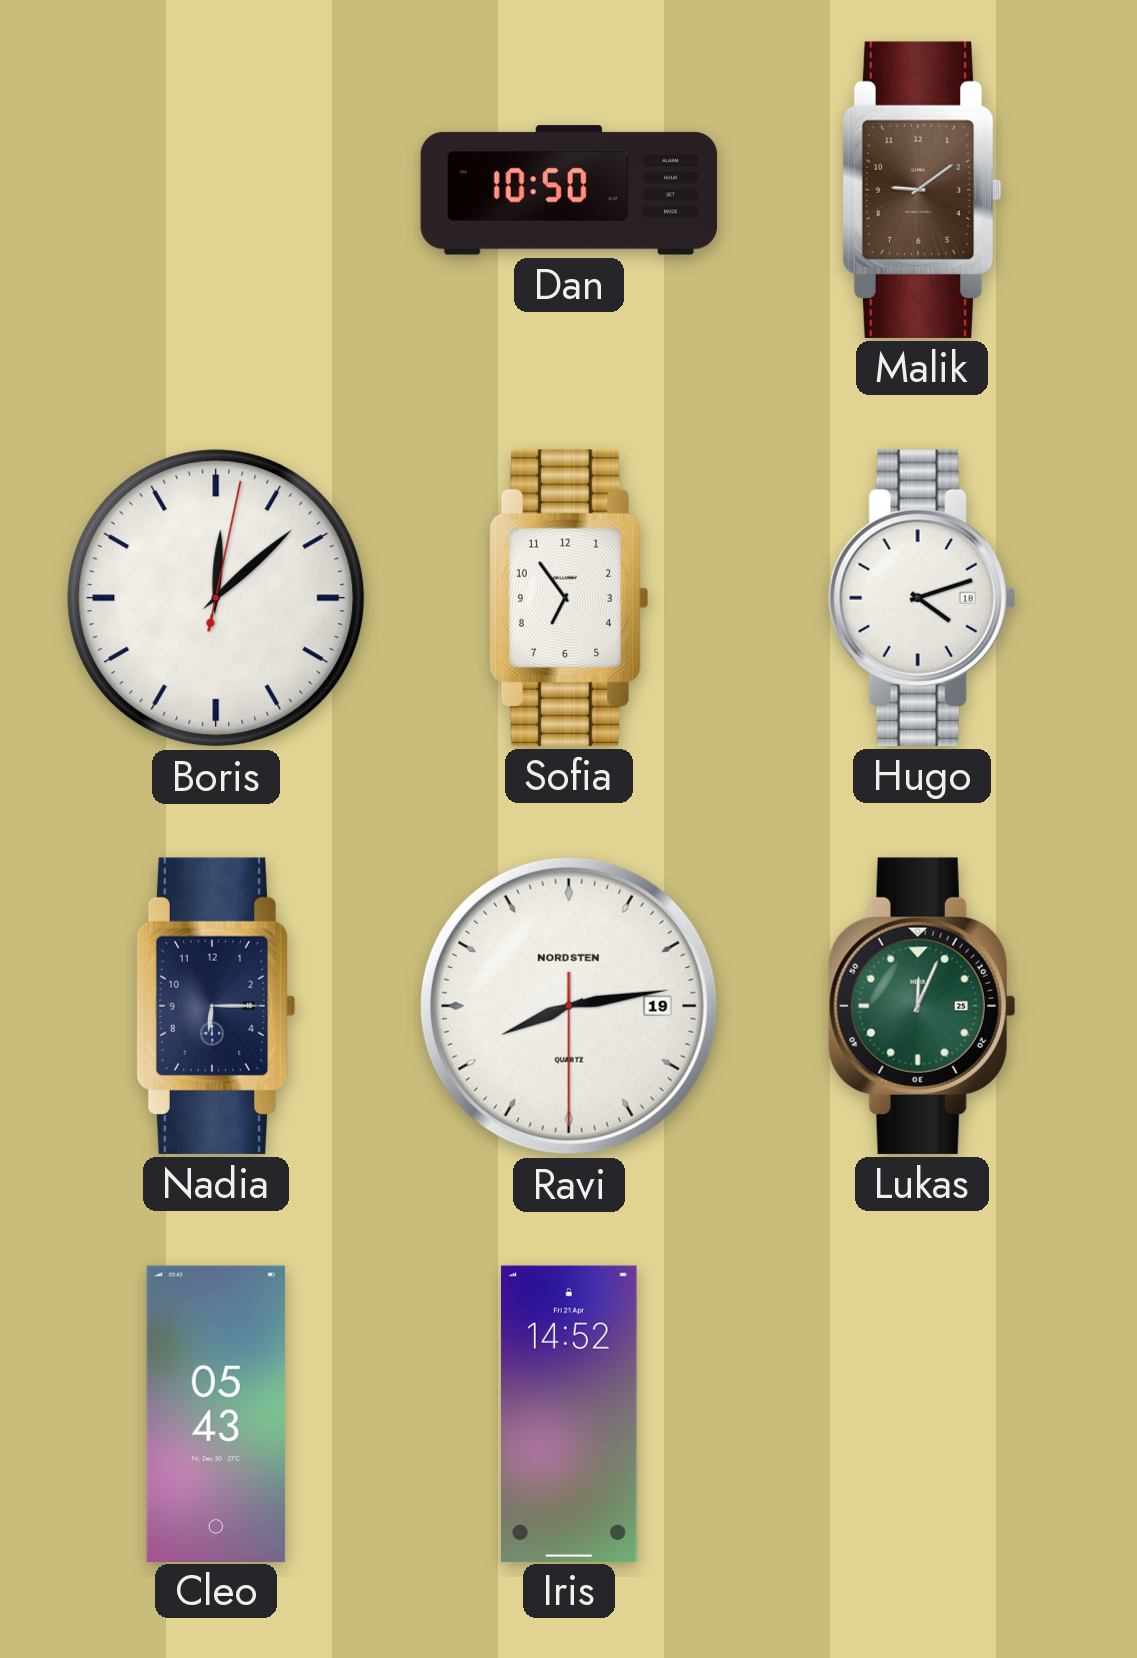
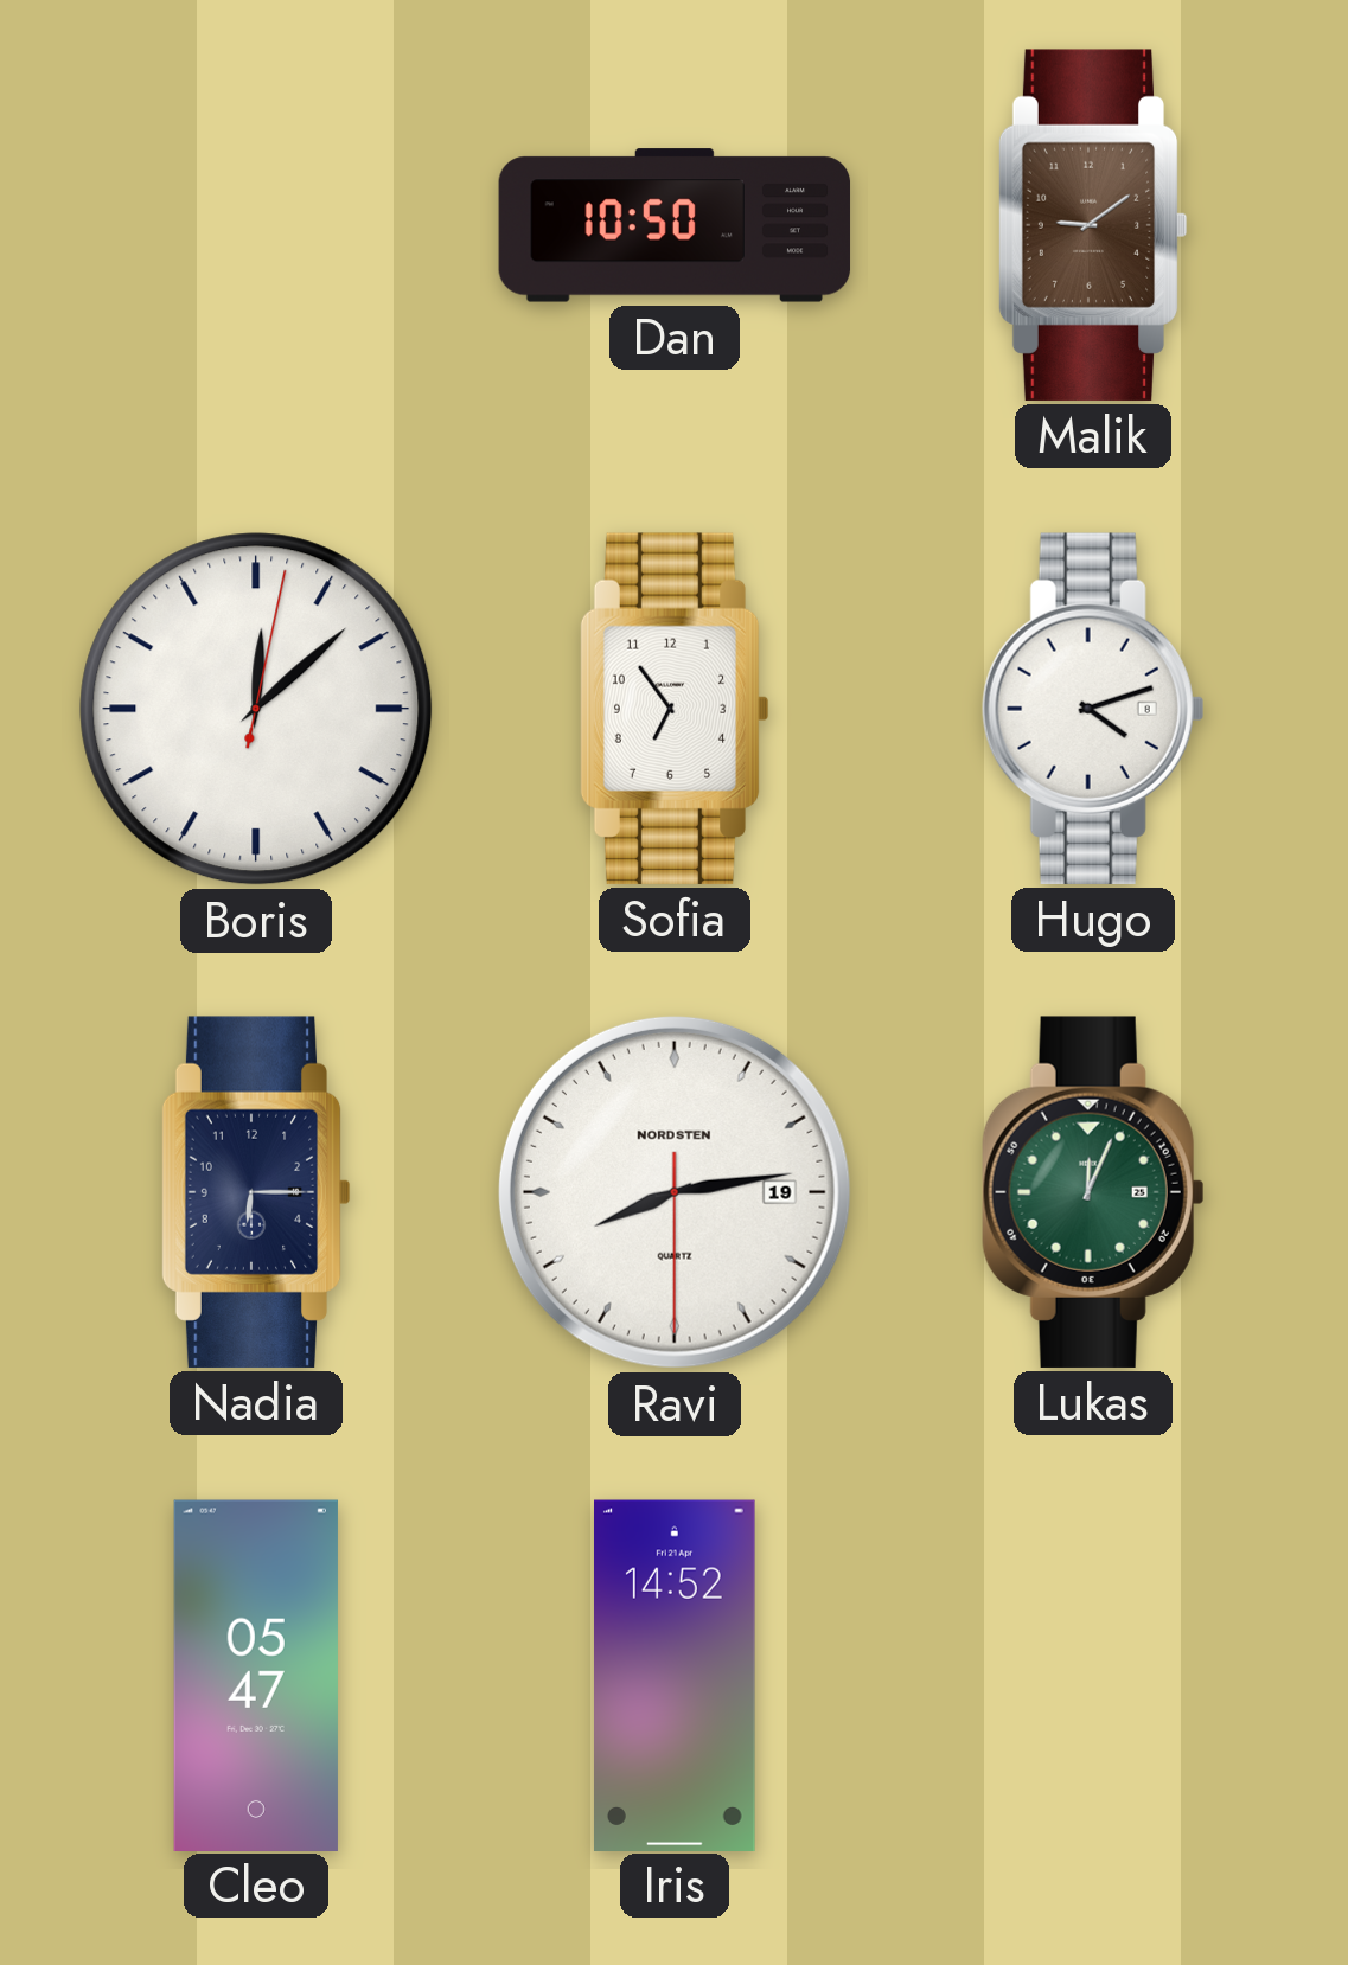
Hugo date: 18 -> 8 (1093, 709)
Cleo: 05:43 -> 05:47 (256, 1675)
